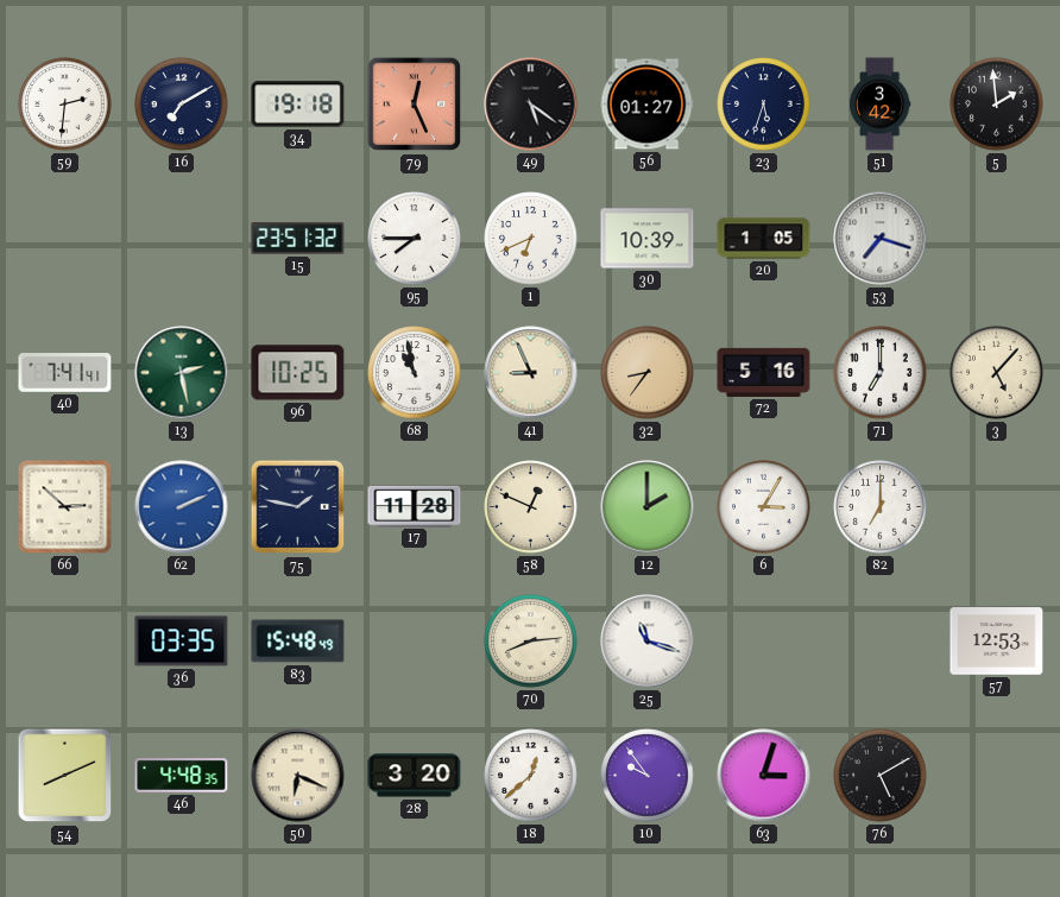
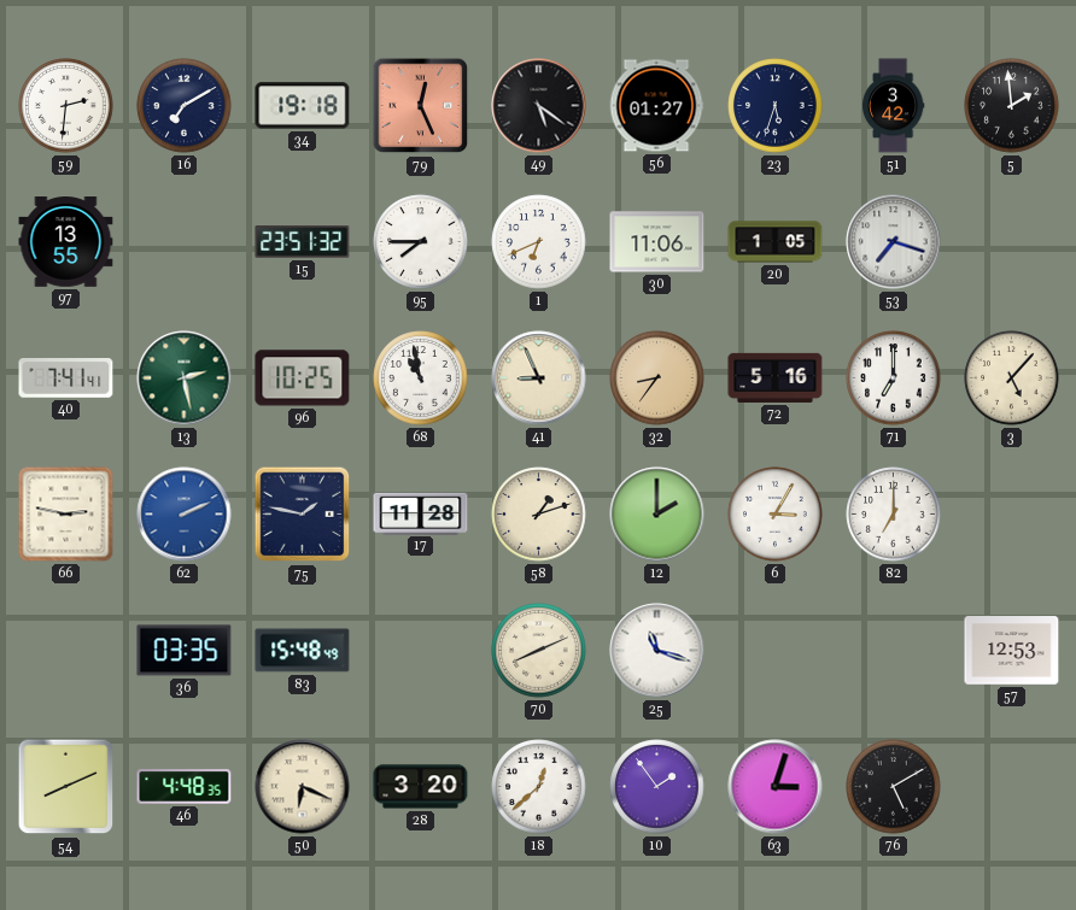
97: none -> 13:55 (66, 242)
30: 10:39 -> 11:06 (657, 242)
66: 2:52 -> 2:47 (66, 515)
58: 12:49 -> 1:12 (539, 515)
70: 8:14 -> 8:11 (539, 651)
10: 9:54 -> 1:54 (657, 787)
